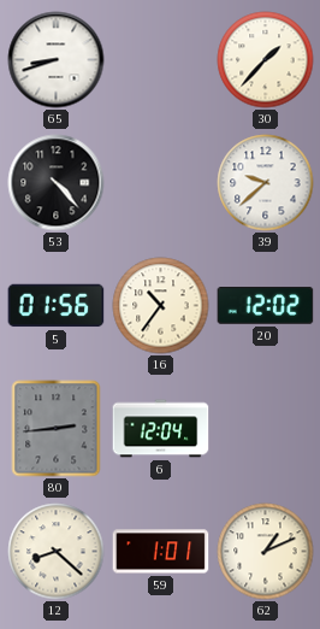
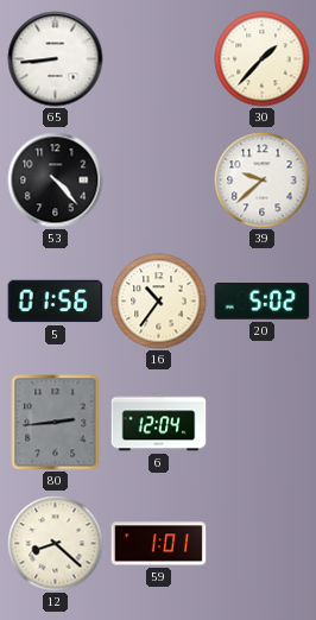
65: 8:42 -> 8:44 (56, 59)
20: 12:02 -> 5:02 (263, 302)
62: 1:11 -> none (266, 552)
